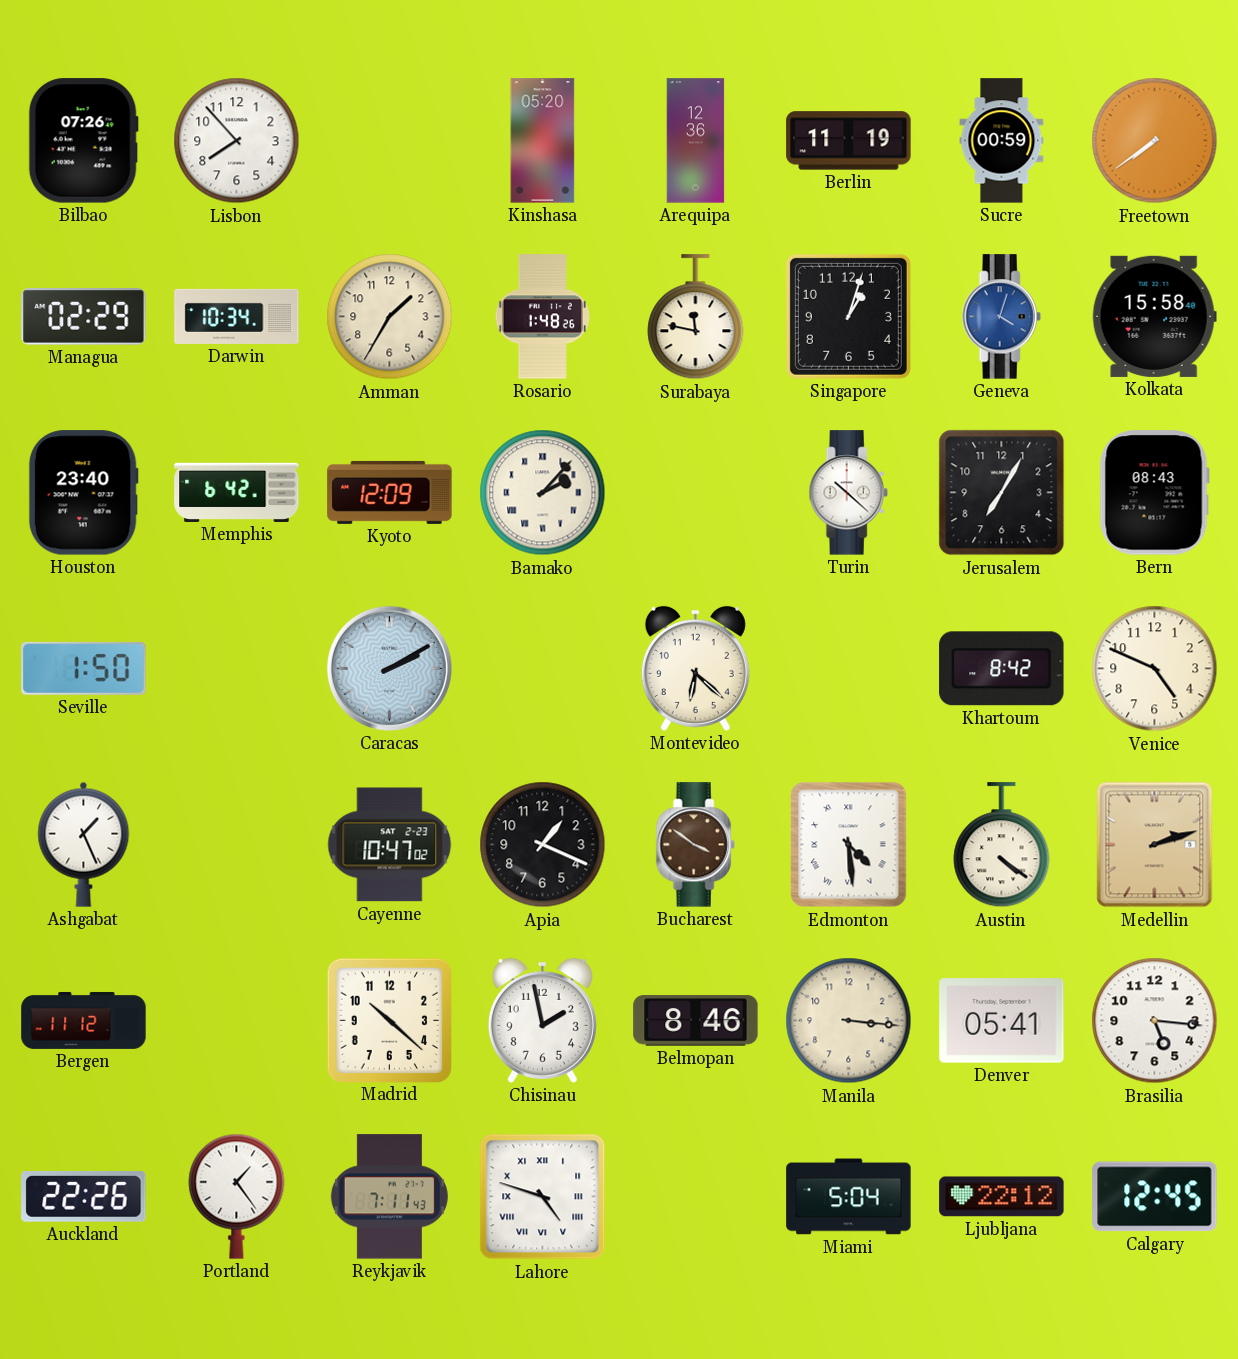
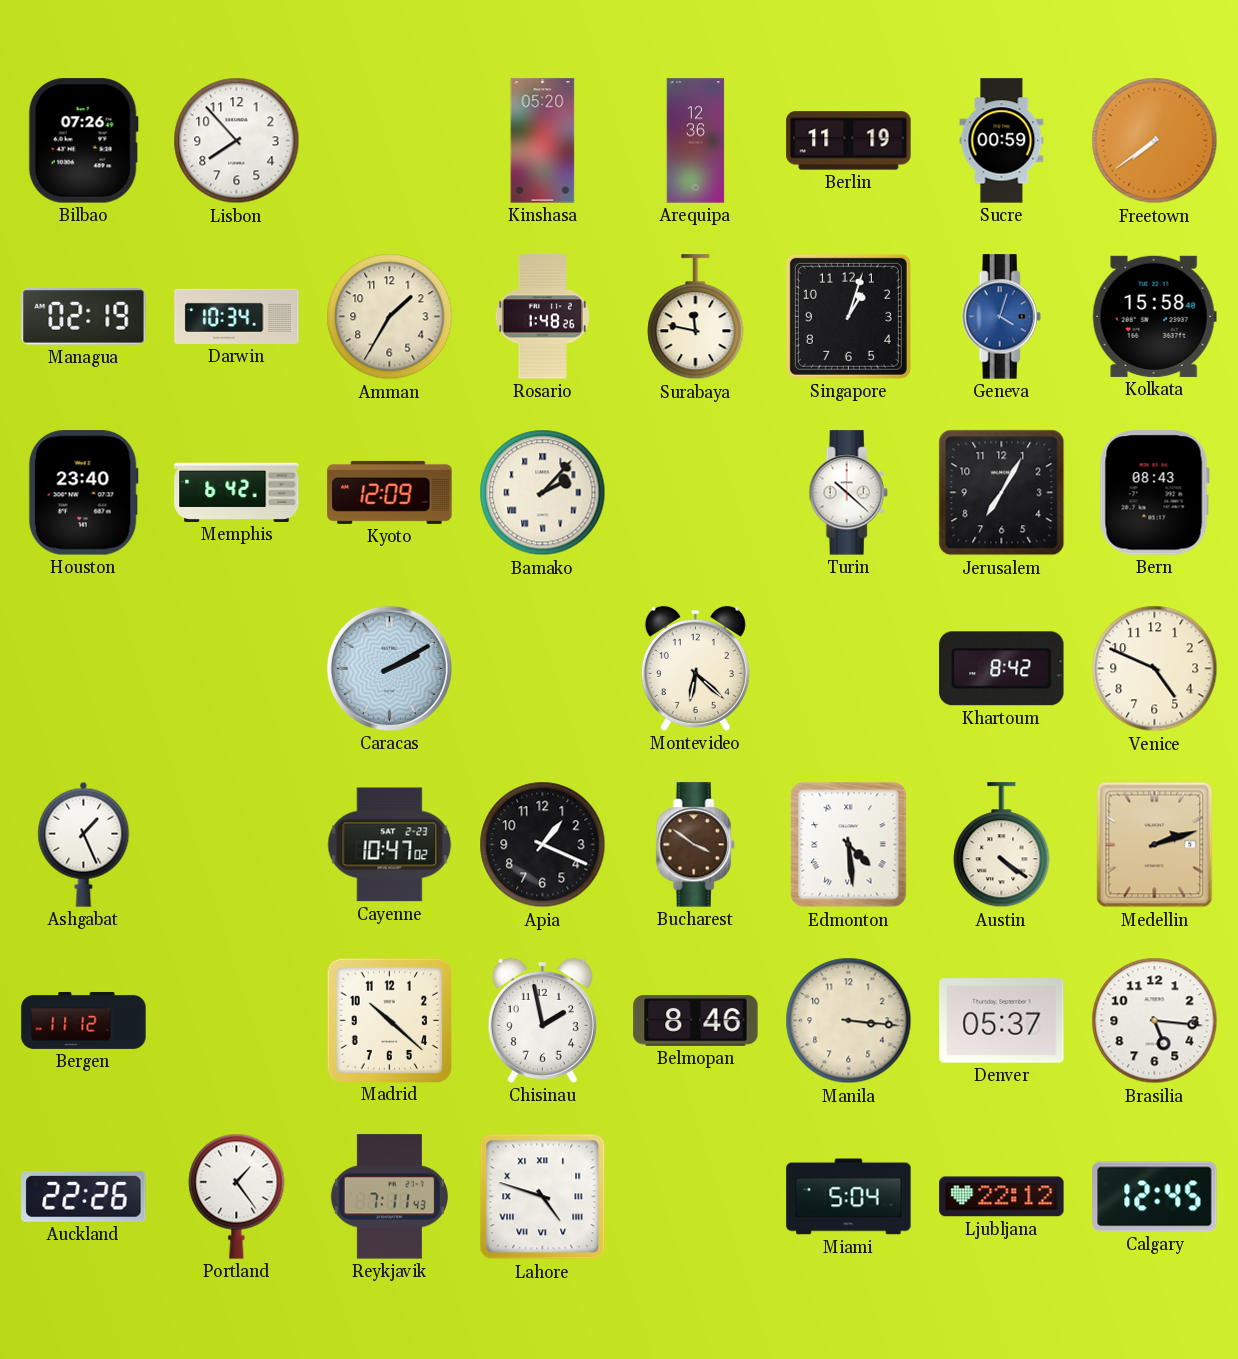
Managua: 02:29 -> 02:19 (84, 317)
Seville: 1:50 -> none (84, 668)
Denver: 05:41 -> 05:37 (1002, 1021)
